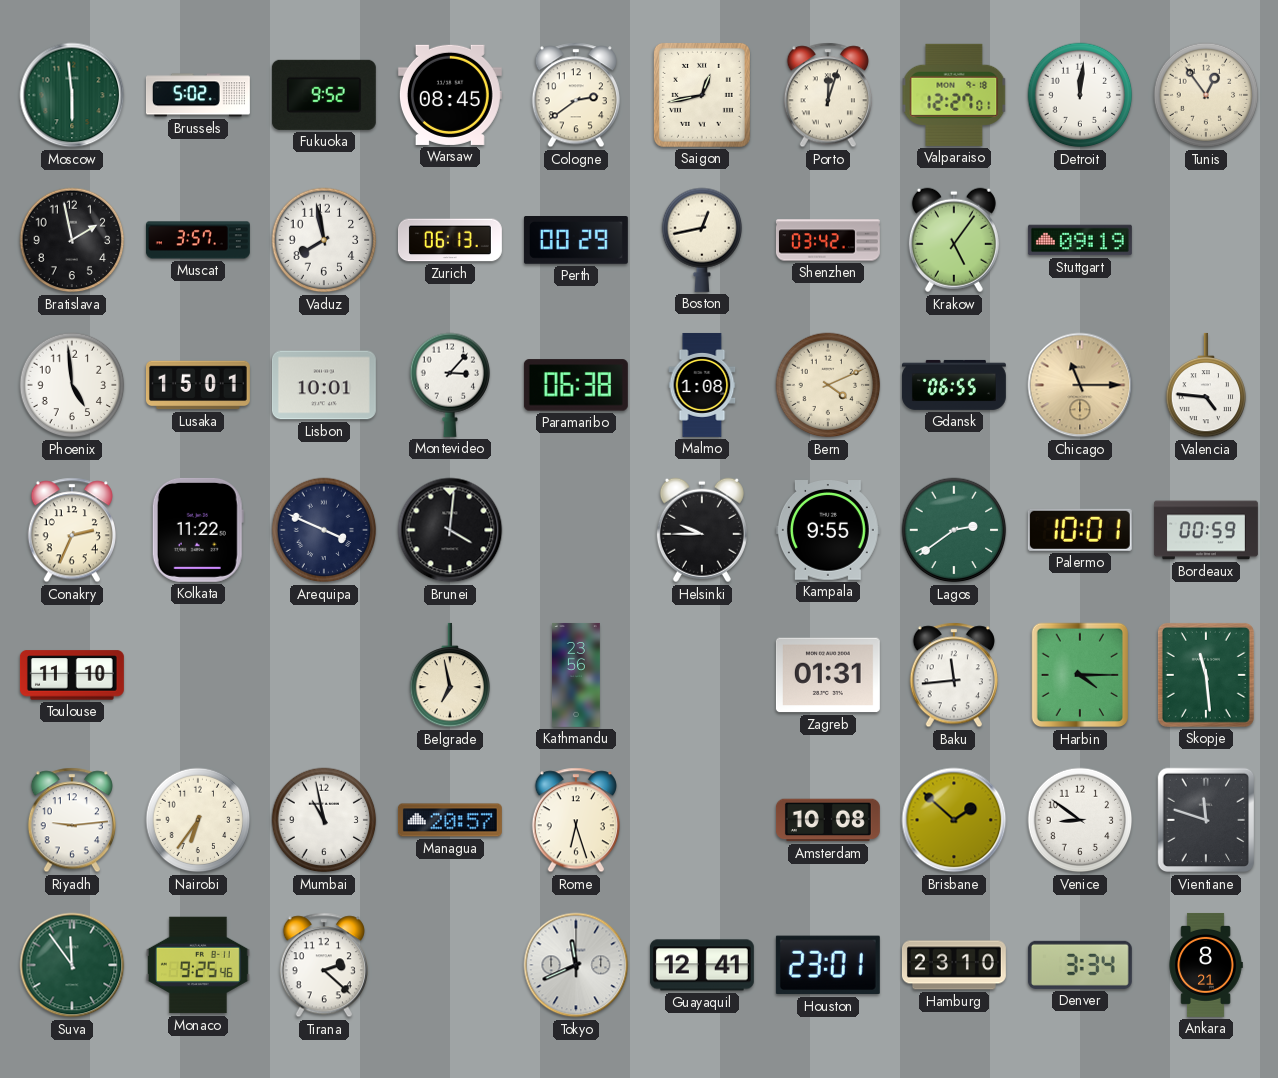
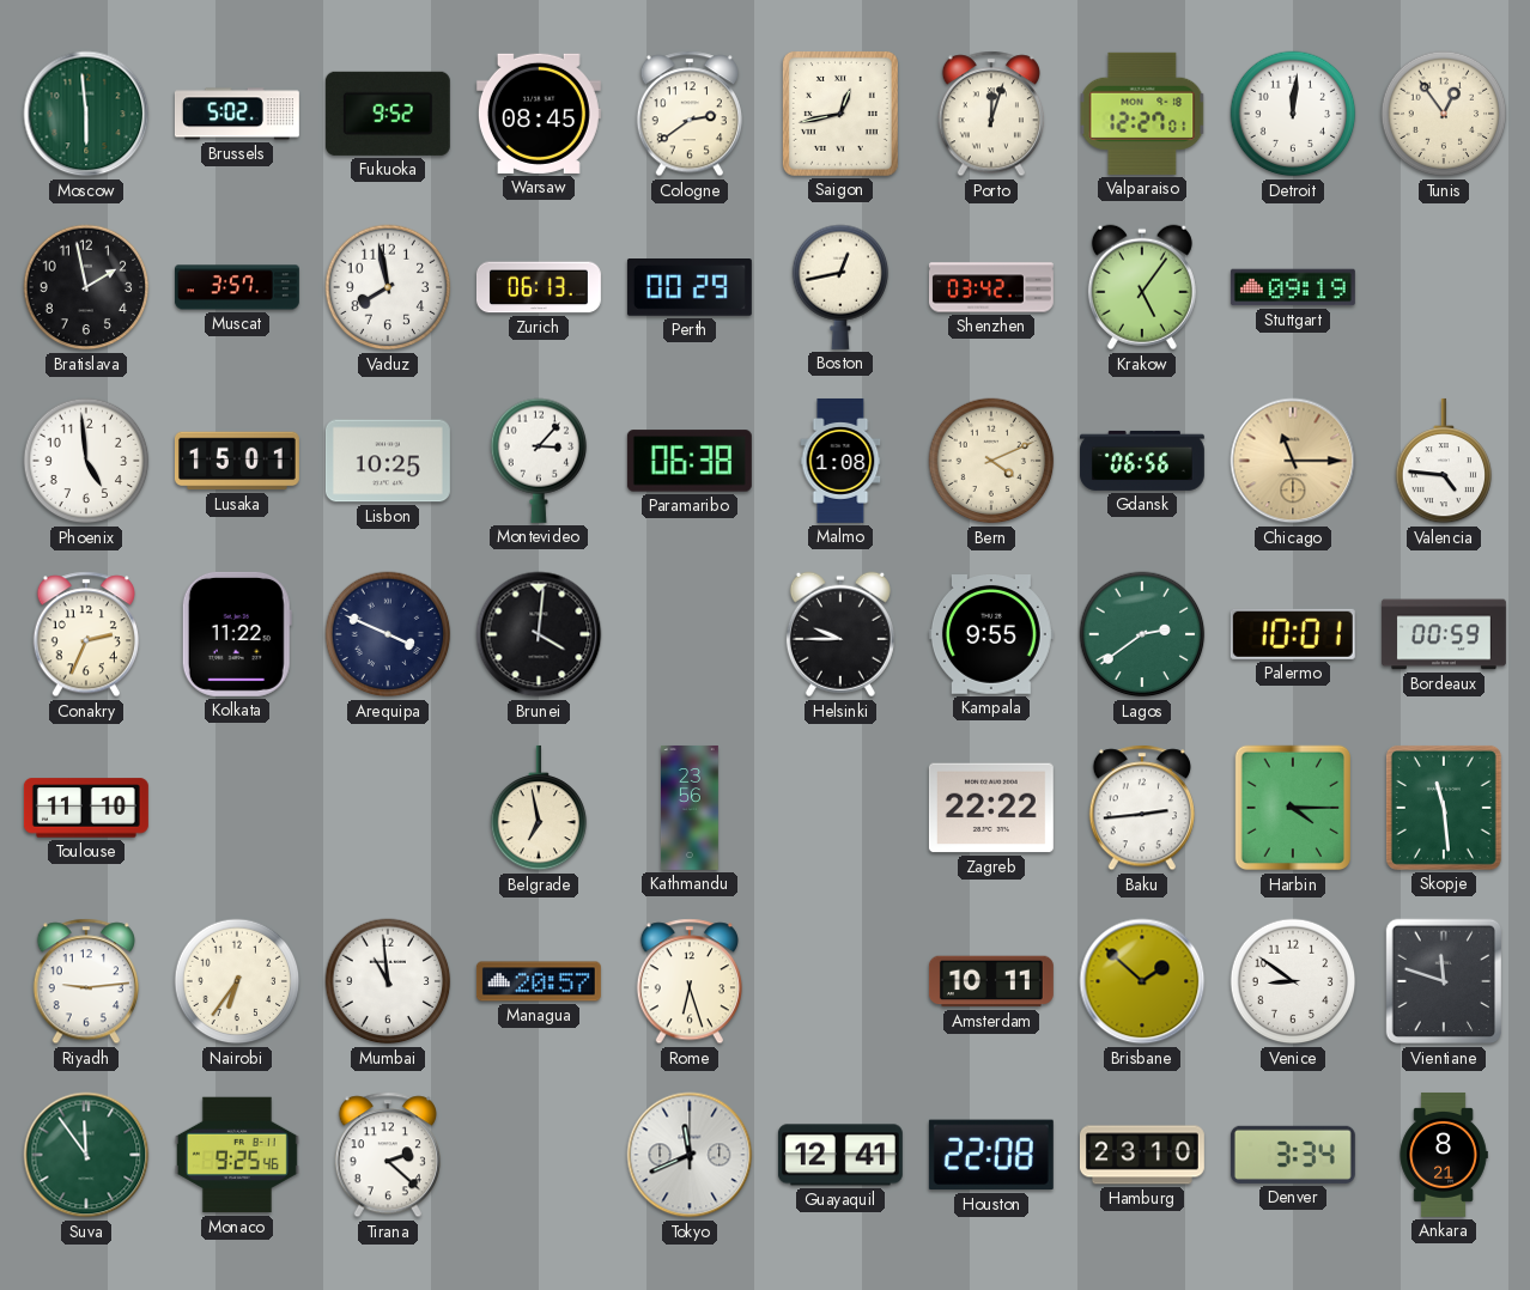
Lisbon: 10:01 -> 10:25 (388, 461)
Gdansk: 06:55 -> 06:56 (1142, 461)
Zagreb: 01:31 -> 22:22 (991, 808)
Baku: 11:44 -> 2:44 (1142, 808)
Mumbai: 10:58 -> 10:59 (388, 981)
Amsterdam: 10:08 -> 10:11 (991, 981)
Houston: 23:01 -> 22:08 (991, 1155)
